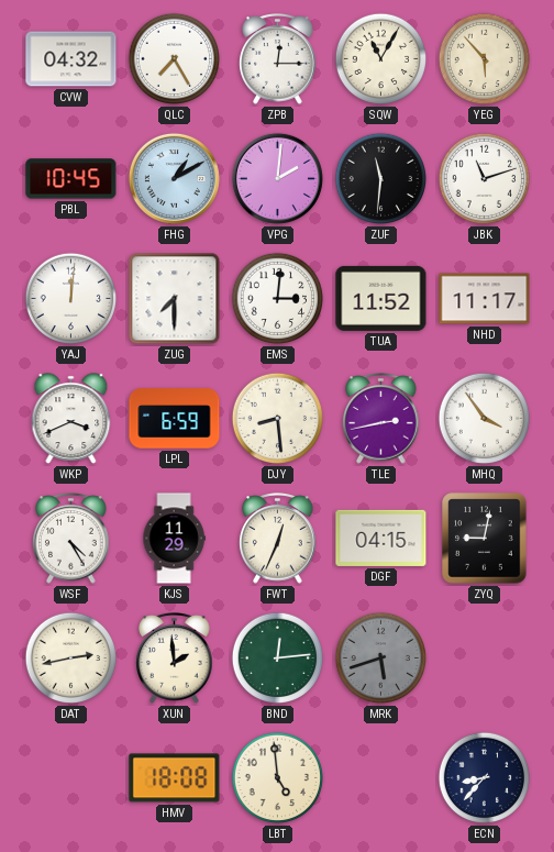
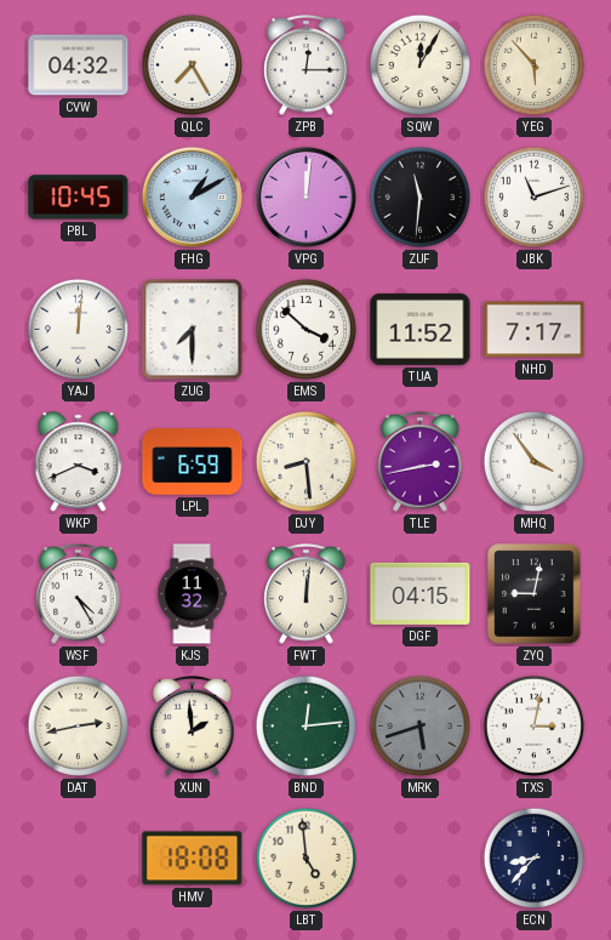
SQW: 11:05 -> 12:05 (421, 65)
VPG: 2:01 -> 12:01 (305, 196)
EMS: 3:01 -> 3:52 (307, 330)
NHD: 11:17 -> 7:17 (535, 330)
KJS: 11:29 -> 11:32 (192, 594)
FWT: 12:34 -> 12:01 (307, 594)
TXS: none -> 3:02 (535, 727)
